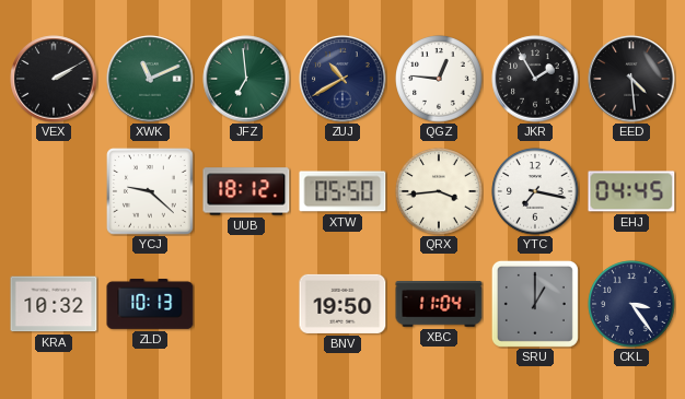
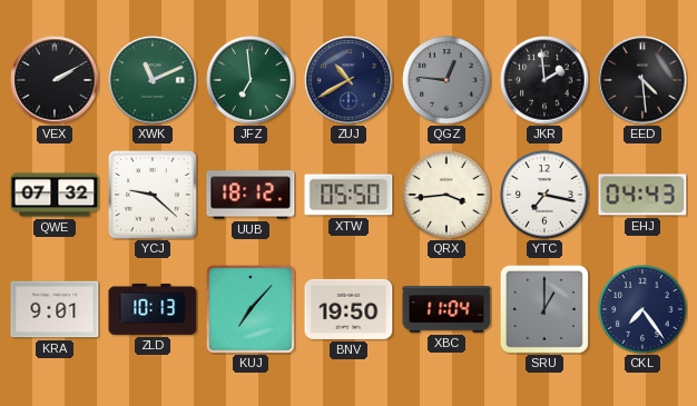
QGZ dial: white -> grey (446, 80)
JKR: 1:55 -> 1:59 (544, 80)
QWE: none -> 07:32 (55, 195)
EHJ: 04:45 -> 04:43 (642, 195)
KRA: 10:32 -> 9:01 (55, 309)
KUJ: none -> 7:07 (251, 309)
CKL: 3:24 -> 7:24 (642, 309)
